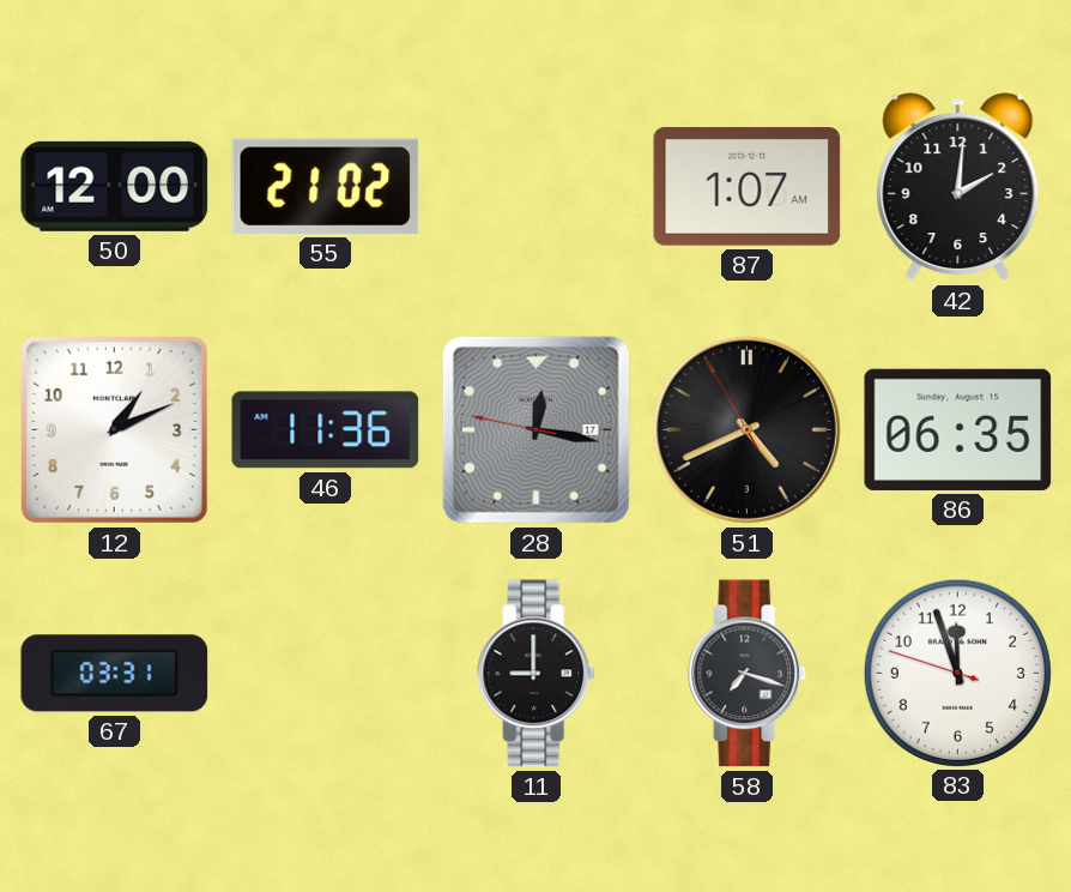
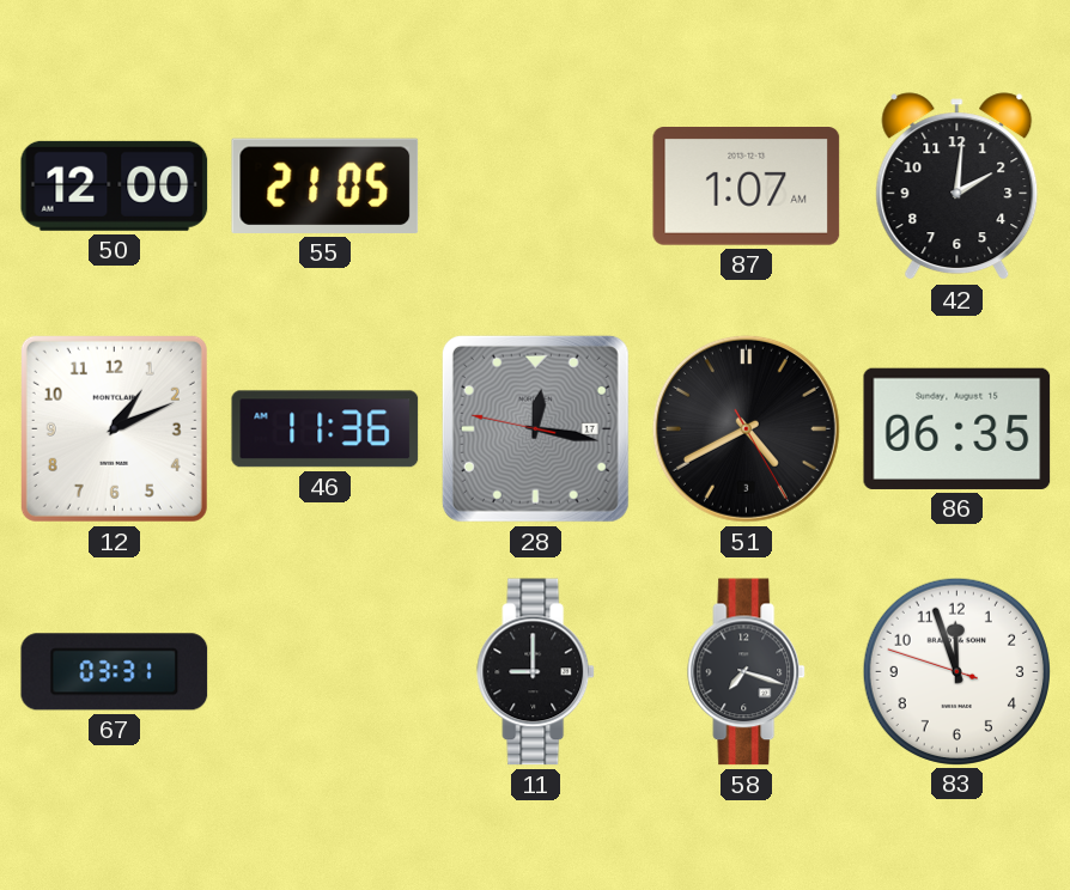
55: 21:02 -> 21:05 (326, 185)
51: 4:40:55 -> 4:40:25 (746, 428)
